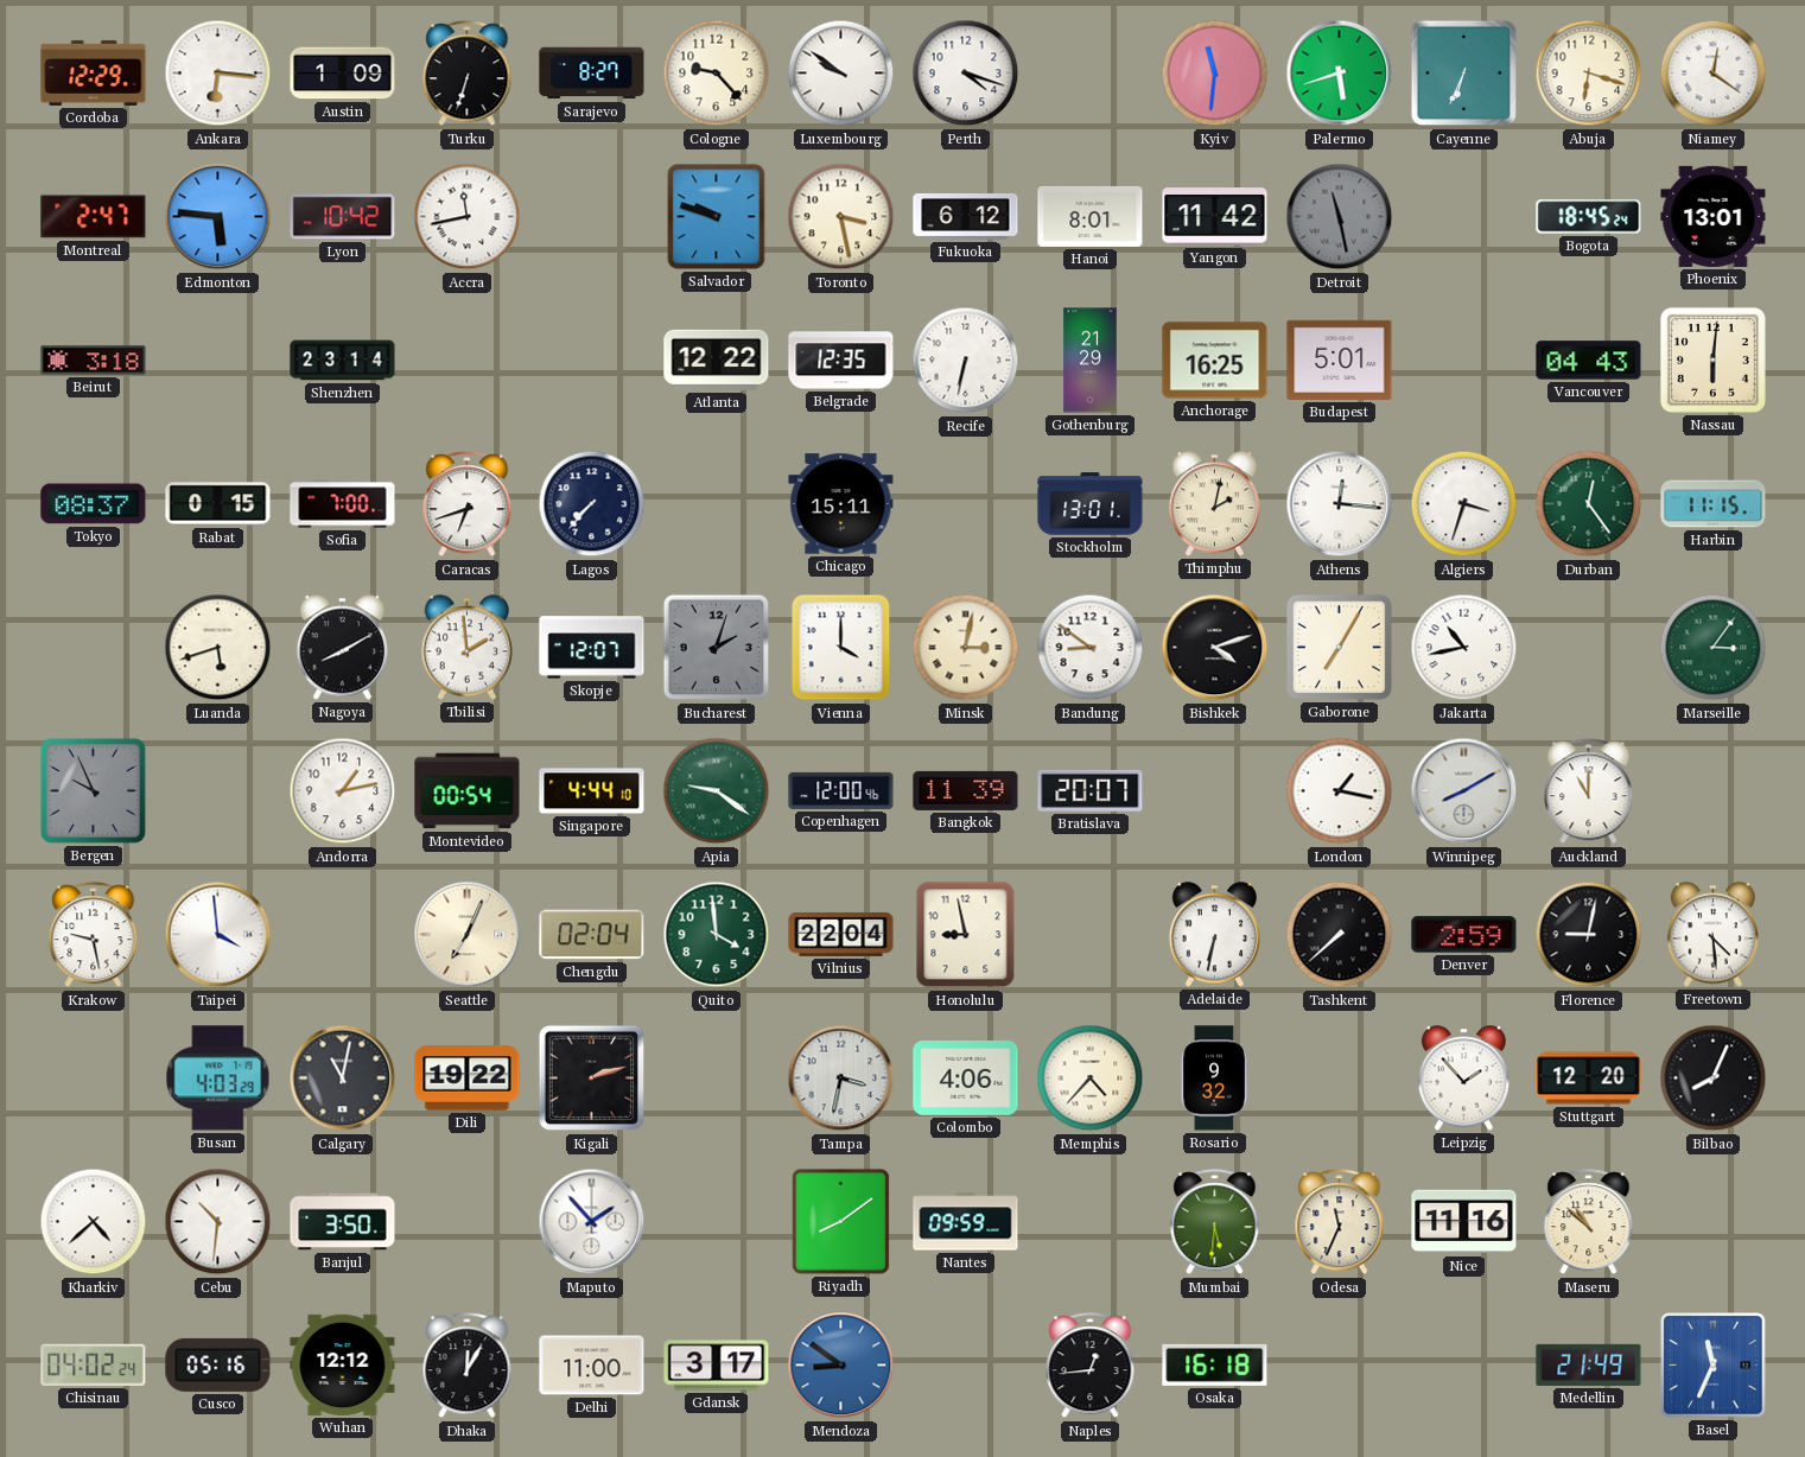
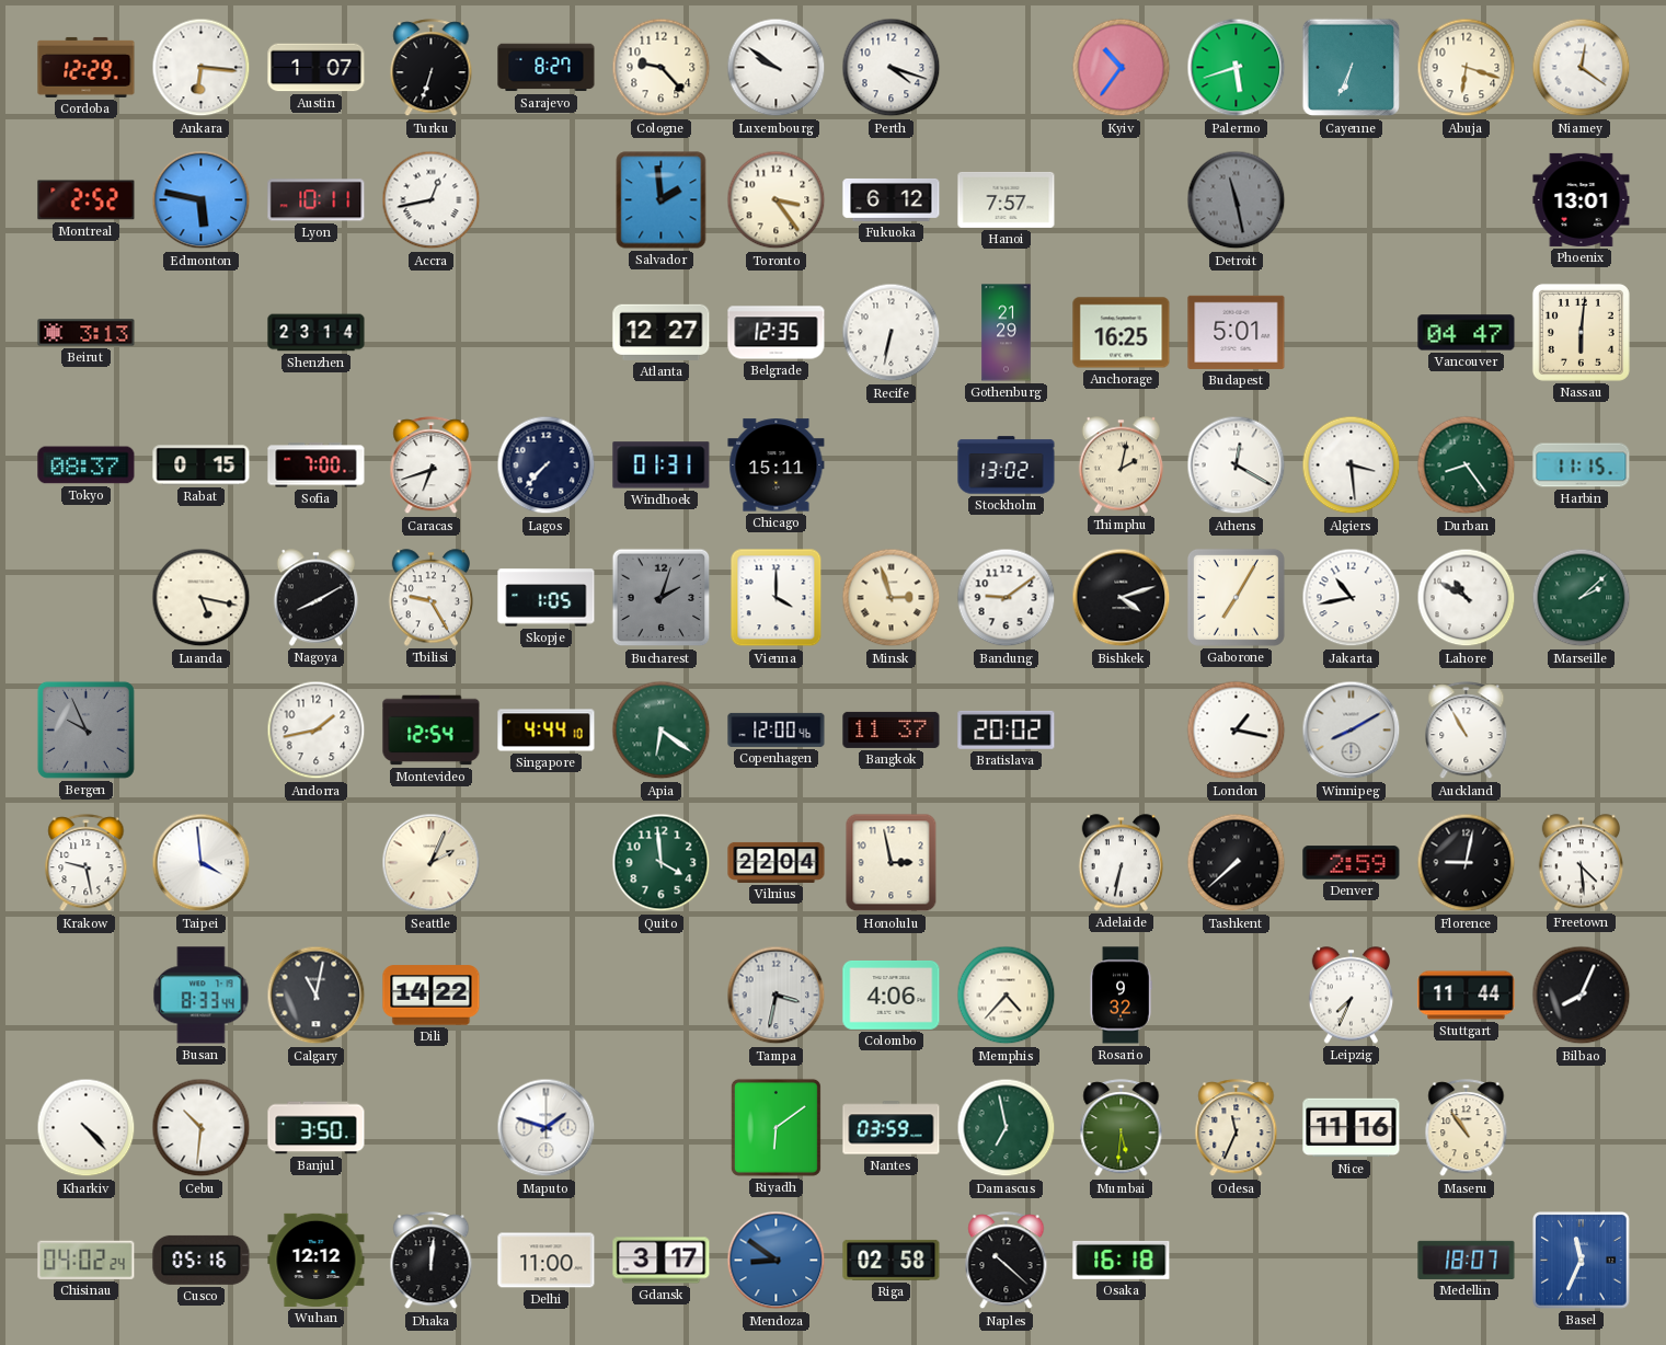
Austin: 1:09 -> 1:07 (317, 68)
Kyiv: 11:31 -> 10:36 (1122, 68)
Montreal: 2:47 -> 2:52 (87, 200)
Edmonton: 5:46 -> 5:47 (202, 200)
Lyon: 10:42 -> 10:11 (317, 200)
Accra: 11:43 -> 12:43 (432, 200)
Salvador: 9:48 -> 1:59 (662, 200)
Toronto: 3:28 -> 3:24 (777, 200)
Hanoi: 8:01 -> 7:57 (1007, 199)
Yangon: 11:42 -> none (1215, 217)
Bogota: 18:45 -> none (1589, 217)
Beirut: 3:18 -> 3:13 (87, 333)
Atlanta: 12:22 -> 12:27 (662, 332)
Vancouver: 04:43 -> 04:47 (1467, 333)
Windhoek: none -> 01:31 (662, 465)
Stockholm: 13:01 -> 13:02 (1007, 465)
Athens: 12:16 -> 12:20 (1237, 465)
Algiers: 3:33 -> 3:29 (1352, 465)
Durban: 12:24 -> 8:24 (1467, 465)
Luanda: 5:42 -> 5:17 (202, 598)
Tbilisi: 1:59 -> 9:25 (432, 598)
Skopje: 12:07 -> 1:05 (547, 598)
Minsk: 3:02 -> 2:57 (892, 598)
Bandung: 8:51 -> 9:09 (1007, 598)
Lahore: none -> 10:50 (1467, 598)
Marseille: 3:06 -> 2:08 (1582, 598)
Andorra: 1:13 -> 1:43 (317, 731)
Montevideo: 00:54 -> 12:54 (432, 731)
Apia: 9:21 -> 6:21 (662, 731)
Bangkok: 11:39 -> 11:37 (892, 729)
Bratislava: 20:07 -> 20:02 (1007, 729)
Auckland: 11:00 -> 10:55 (1467, 731)
Seattle: 7:04 -> 2:04 (432, 863)
Chengdu: 02:04 -> none (592, 935)
Honolulu: 8:58 -> 2:58 (892, 863)
Busan: 4:03 -> 8:33 (202, 996)
Dili: 19:22 -> 14:22 (432, 996)
Kigali: 2:12 -> none (592, 1079)
Leipzig: 1:53 -> 7:34 (1352, 996)
Stuttgart: 12:20 -> 11:44 (1467, 996)
Kharkiv: 4:38 -> 4:23 (87, 1128)
Maputo: 1:53 -> 1:48 (547, 1128)
Riyadh: 8:09 -> 6:09 (775, 1127)
Nantes: 09:59 -> 03:59 (892, 1128)
Damascus: none -> 6:58 (1007, 1128)
Maseru: 10:52 -> 10:54 (1467, 1128)
Dhaka: 12:05 -> 12:01 (432, 1261)
Riga: none -> 02:58 (892, 1260)
Naples: 12:44 -> 10:22 (1007, 1261)
Medellin: 21:49 -> 18:07 (1467, 1260)
